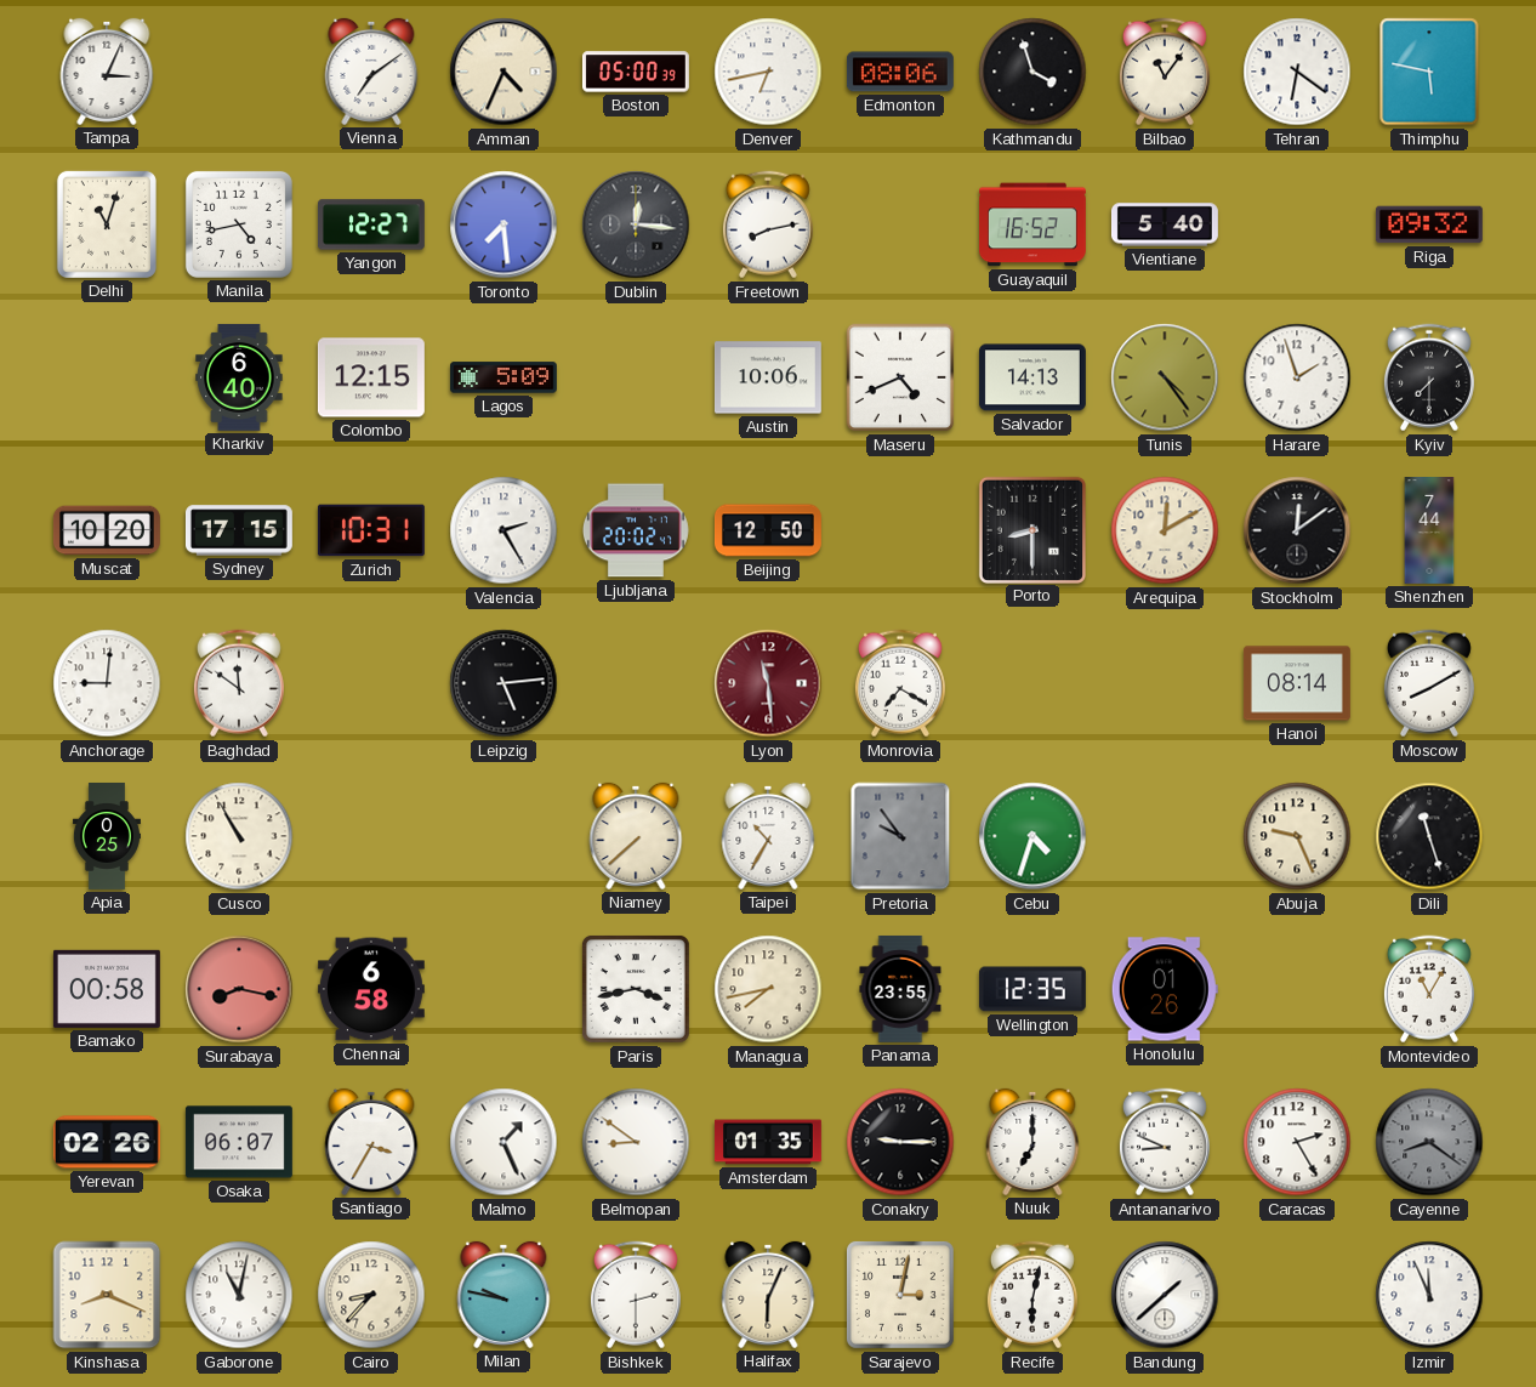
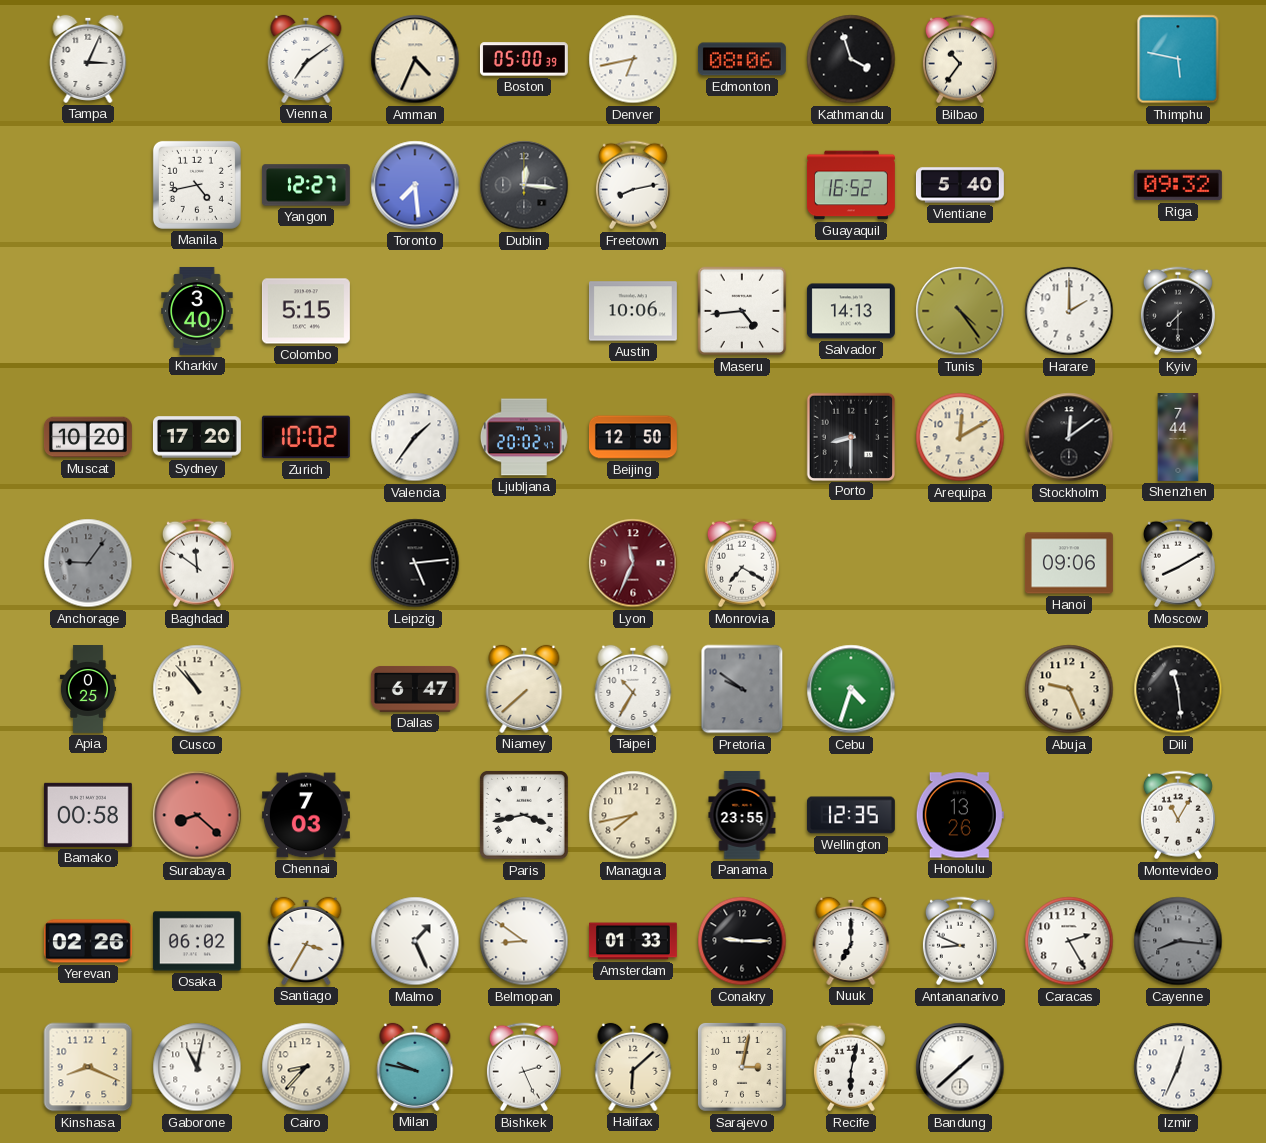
Bilbao: 11:06 -> 10:36 (960, 59)
Tehran: 6:21 -> none (1297, 72)
Delhi: 11:03 -> none (107, 224)
Kharkiv: 6:40 -> 3:40 (197, 311)
Colombo: 12:15 -> 5:15 (306, 311)
Lagos: 5:09 -> none (504, 377)
Maseru: 4:41 -> 4:44 (742, 311)
Harare: 1:57 -> 2:00 (1069, 311)
Sydney: 17:15 -> 17:20 (197, 437)
Zurich: 10:31 -> 10:02 (306, 437)
Valencia: 2:25 -> 1:36 (415, 437)
Anchorage: 9:01 -> 9:06 (88, 563)
Anchorage dial: white -> grey (88, 563)
Lyon: 11:29 -> 11:34 (633, 563)
Hanoi: 08:14 -> 09:06 (1069, 563)
Cusco: 10:55 -> 10:53 (197, 689)
Dallas: none -> 6:47 (415, 689)
Pretoria: 9:54 -> 9:51 (742, 689)
Dili: 11:27 -> 11:29 (1178, 689)
Surabaya: 8:17 -> 8:22 (197, 815)
Chennai: 6:58 -> 7:03 (306, 815)
Honolulu: 01:26 -> 13:26 (960, 815)
Osaka: 06:07 -> 06:02 (197, 941)
Amsterdam: 01:35 -> 01:33 (633, 941)
Cayenne: 8:21 -> 8:16 (1178, 941)
Bishkek: 2:30 -> 2:26 (524, 1067)
Halifax: 6:04 -> 6:08 (633, 1067)
Izmir: 11:56 -> 12:34 (1178, 1067)
